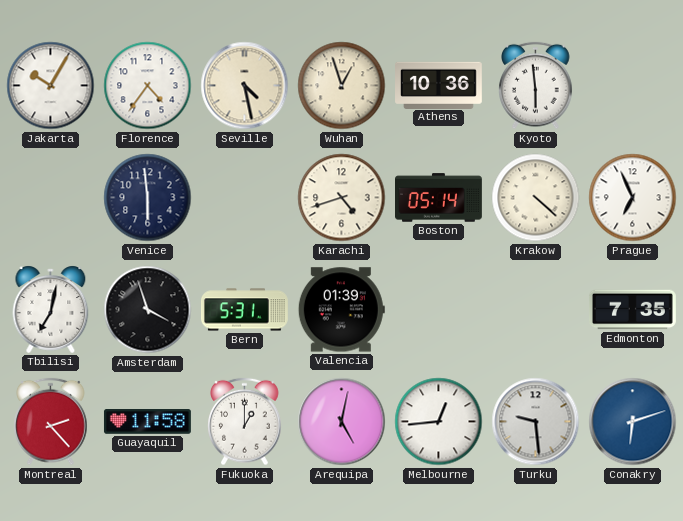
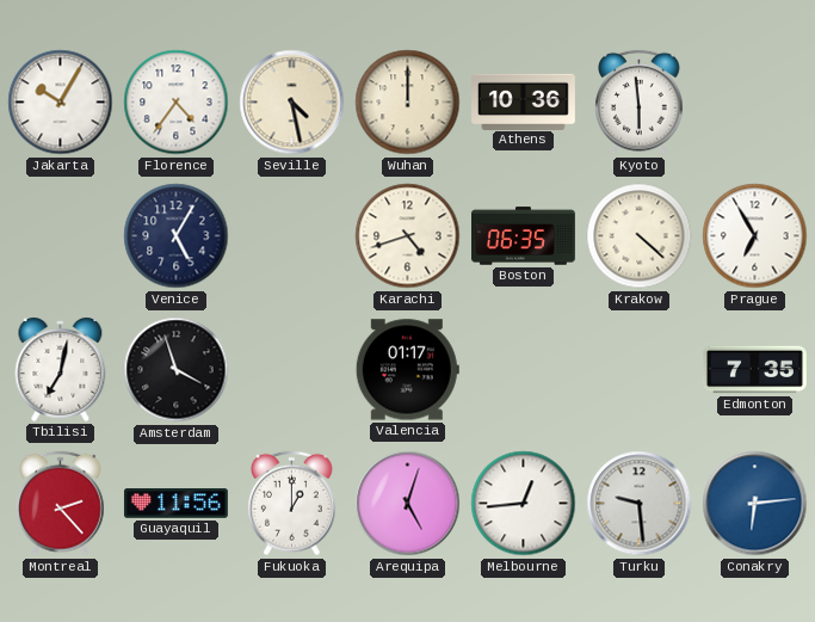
Wuhan: 12:57 -> 12:00 (408, 103)
Venice: 5:59 -> 5:05 (177, 236)
Boston: 05:14 -> 06:35 (524, 236)
Prague: 6:56 -> 6:55 (755, 236)
Bern: 5:31 -> none (244, 310)
Valencia: 01:39 -> 01:17 (407, 370)
Guayaquil: 11:58 -> 11:56 (175, 504)
Arequipa: 5:02 -> 5:03 (408, 504)
Conakry: 6:12 -> 6:14 (755, 504)
